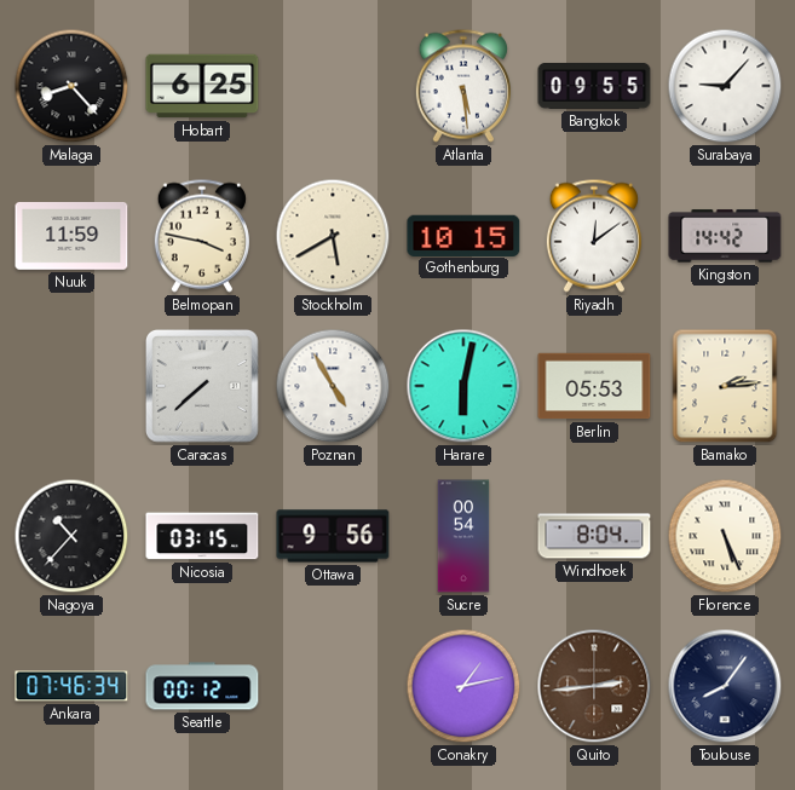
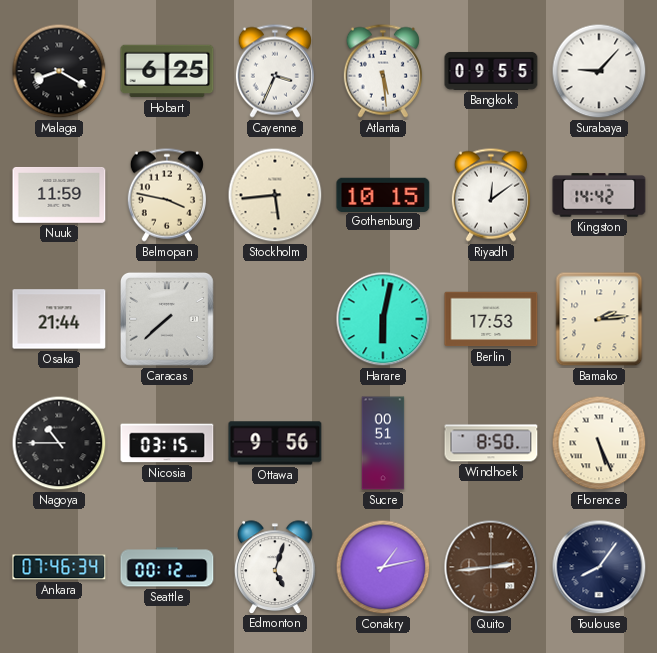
Malaga: 8:23 -> 8:20 (59, 71)
Cayenne: none -> 3:34 (275, 71)
Stockholm: 5:40 -> 5:44 (275, 195)
Osaka: none -> 21:44 (59, 319)
Poznan: 4:55 -> none (333, 386)
Berlin: 05:53 -> 17:53 (491, 319)
Nagoya: 10:37 -> 10:45 (59, 443)
Sucre: 00:54 -> 00:51 (383, 443)
Windhoek: 8:04 -> 8:50 (491, 443)
Edmonton: none -> 5:03 (275, 567)
